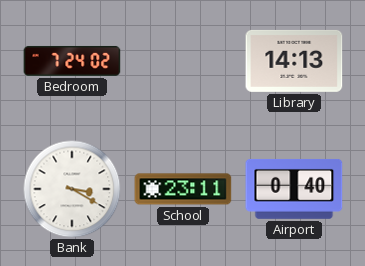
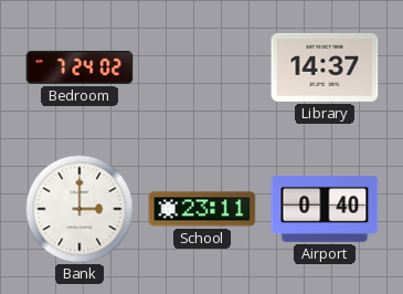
Library: 14:13 -> 14:37 (325, 67)
Bank: 3:20 -> 3:00 (79, 209)
